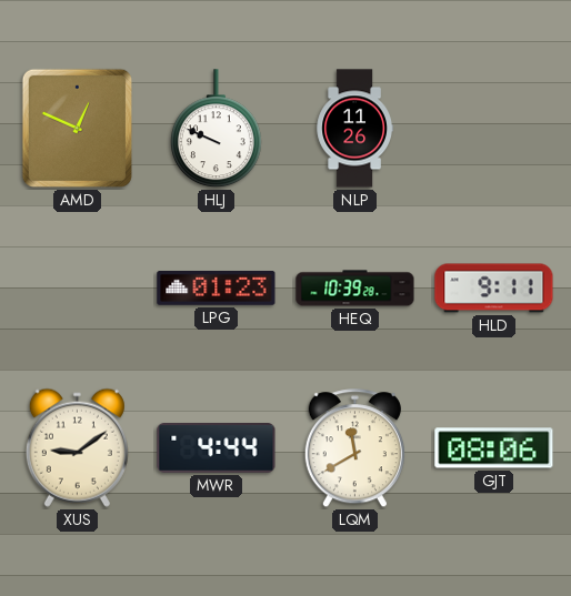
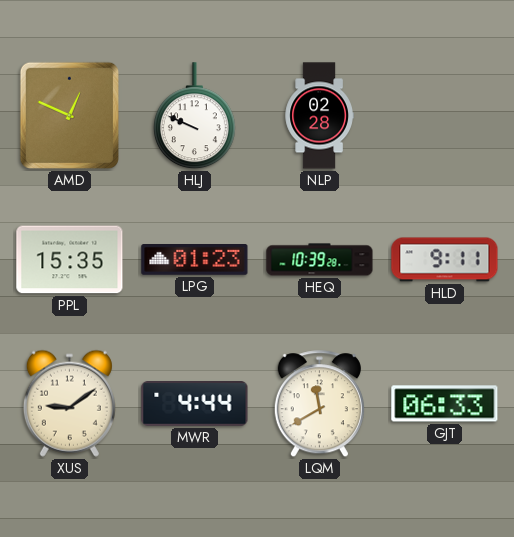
NLP: 11:26 -> 02:28 (319, 116)
PPL: none -> 15:35 (70, 260)
GJT: 08:06 -> 06:33 (445, 404)
